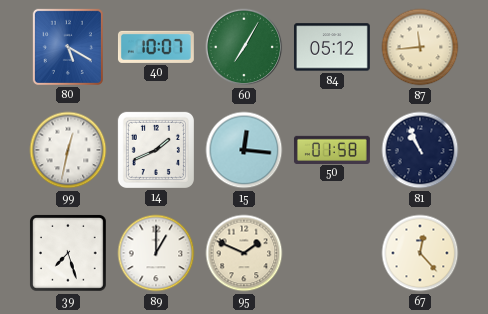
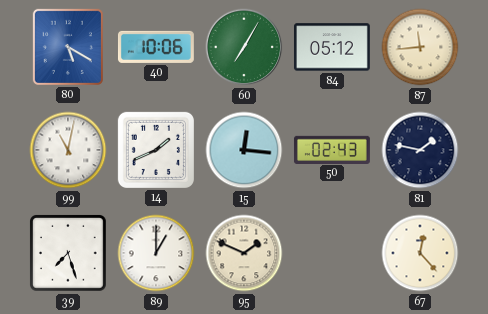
40: 10:07 -> 10:06 (156, 47)
99: 12:32 -> 11:02 (68, 150)
50: 01:58 -> 02:43 (332, 149)
81: 10:56 -> 1:47 (420, 150)
